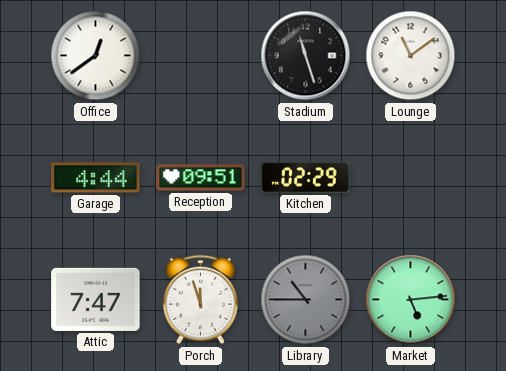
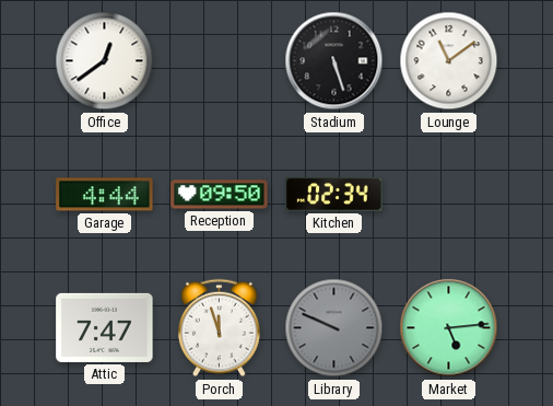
Stadium: 11:27 -> 5:27 (334, 61)
Reception: 09:51 -> 09:50 (220, 195)
Kitchen: 02:29 -> 02:34 (334, 195)
Library: 10:45 -> 9:49 (334, 328)
